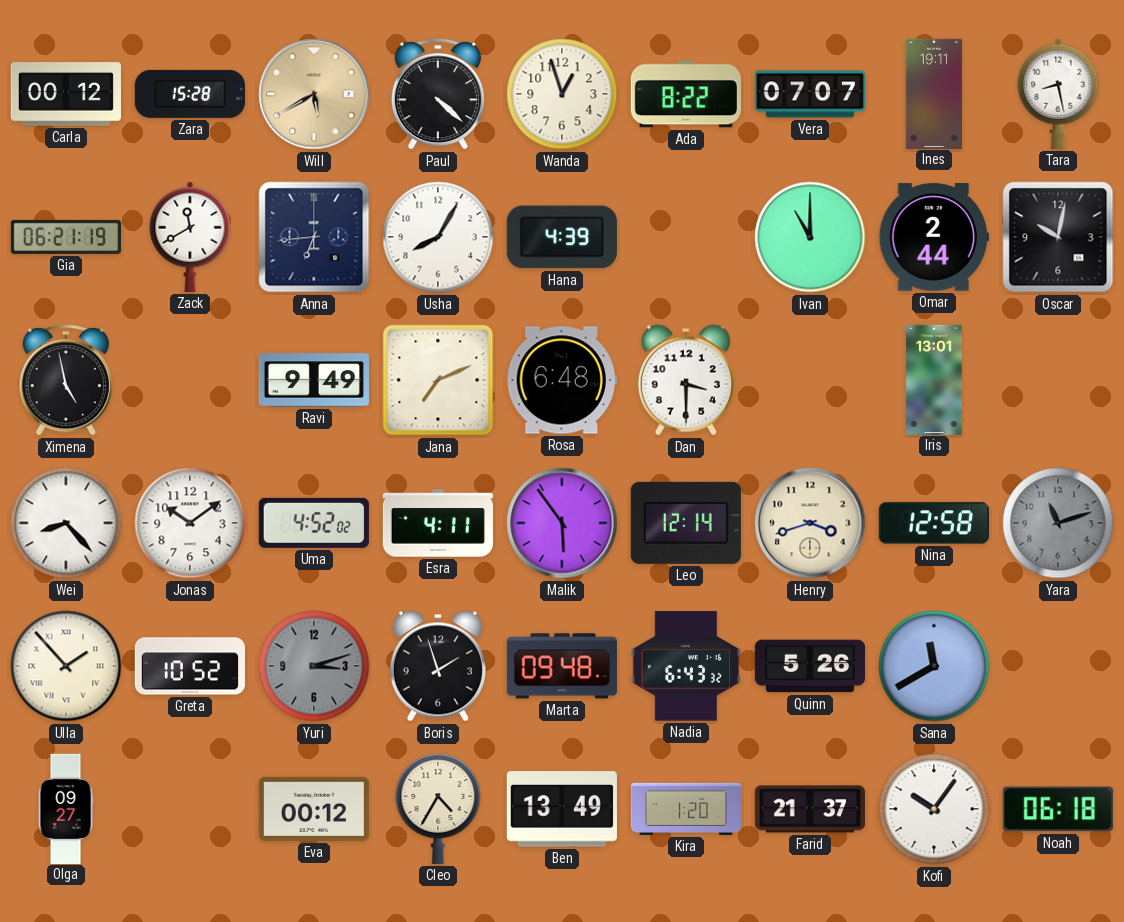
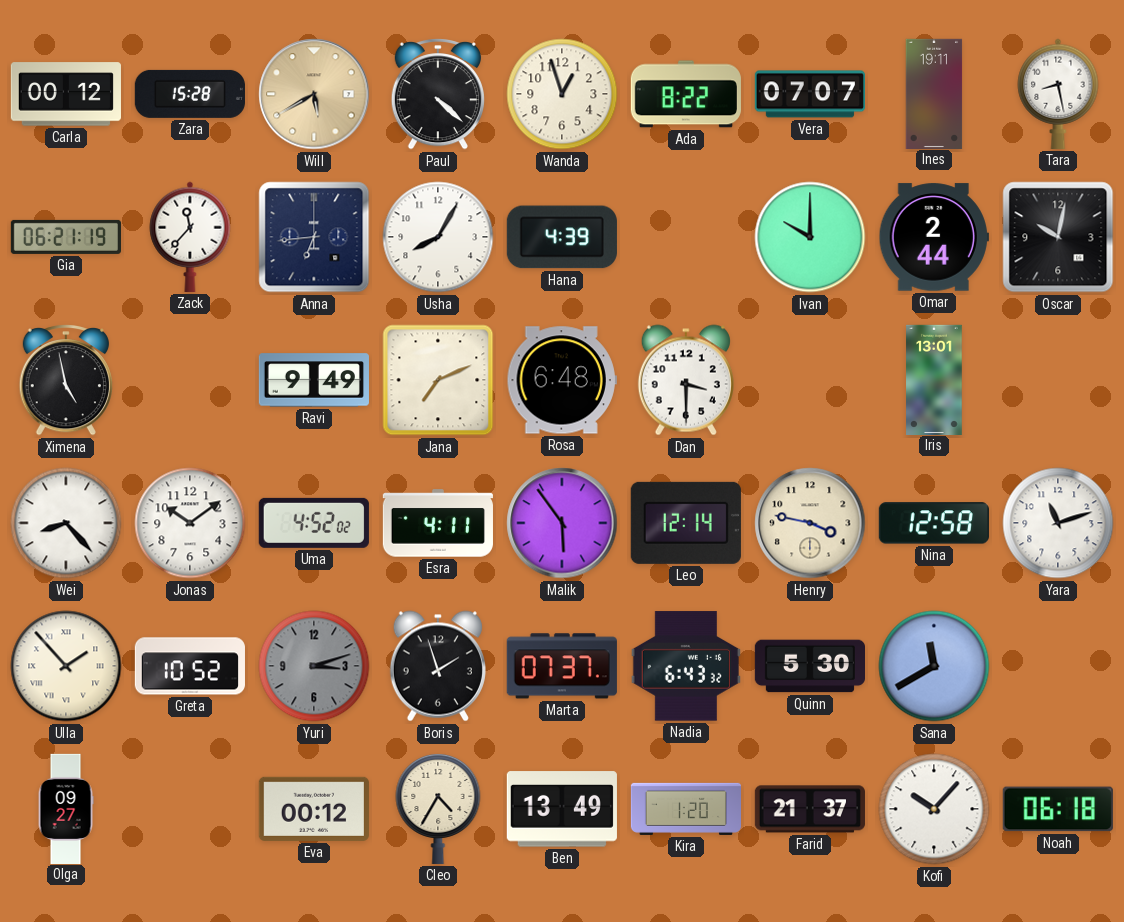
Zack: 11:40 -> 11:37 (190, 237)
Ivan: 11:00 -> 10:00 (810, 237)
Henry: 3:42 -> 3:47 (810, 523)
Yara dial: grey -> white (1058, 523)
Marta: 09:48 -> 07:37 (562, 666)
Quinn: 5:26 -> 5:30 (809, 666)
Kofi: 10:06 -> 10:07 (934, 809)
